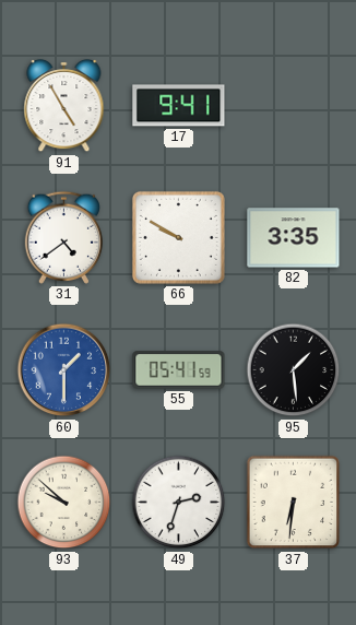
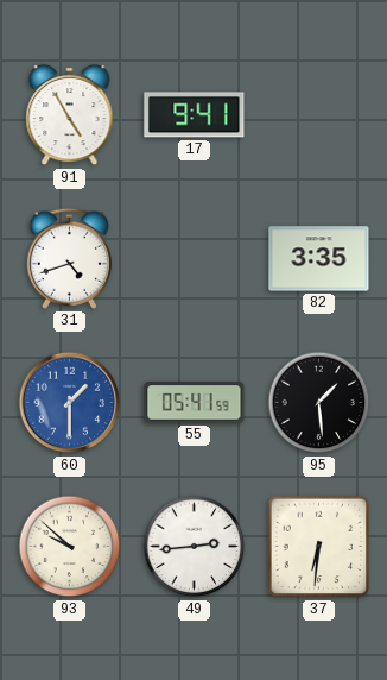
31: 4:39 -> 4:42 (69, 258)
66: 9:50 -> none (178, 237)
49: 2:33 -> 2:44 (195, 547)
